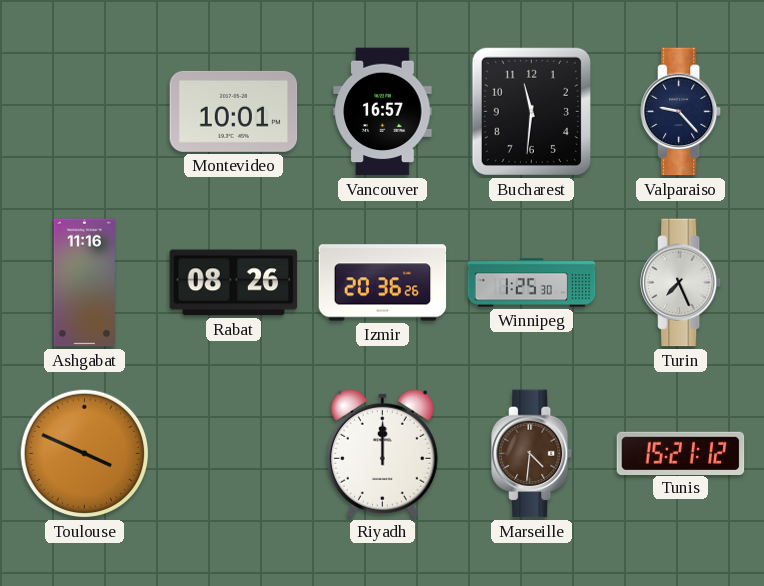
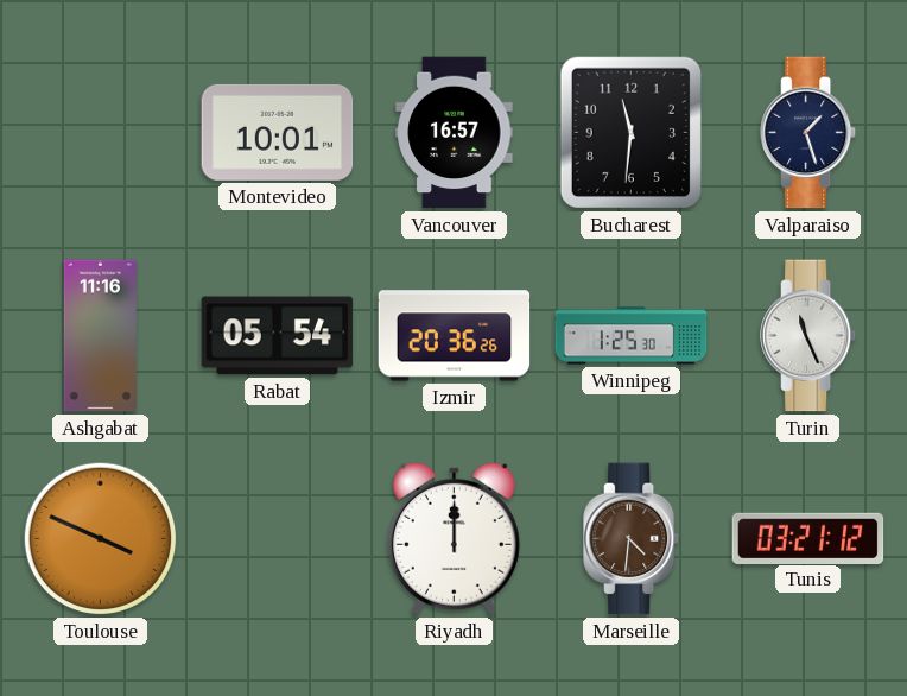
Valparaiso: 9:23 -> 1:27 (810, 133)
Rabat: 08:26 -> 05:54 (278, 336)
Turin: 7:26 -> 11:26 (810, 336)
Tunis: 15:21 -> 03:21 (808, 538)
